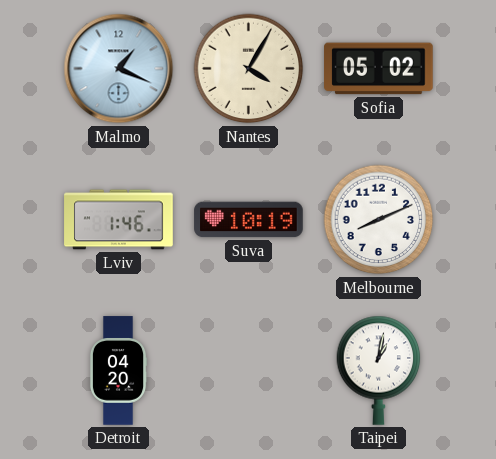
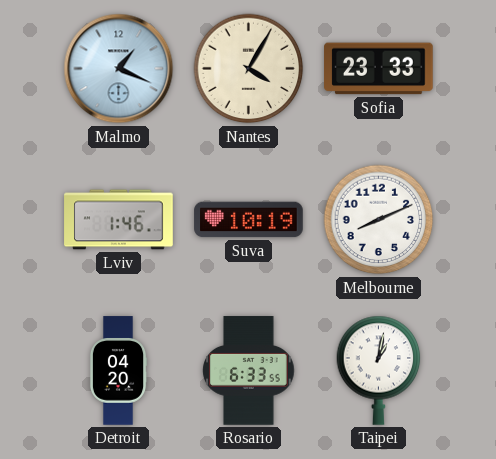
Sofia: 05:02 -> 23:33 (379, 69)
Rosario: none -> 6:33 (249, 371)
